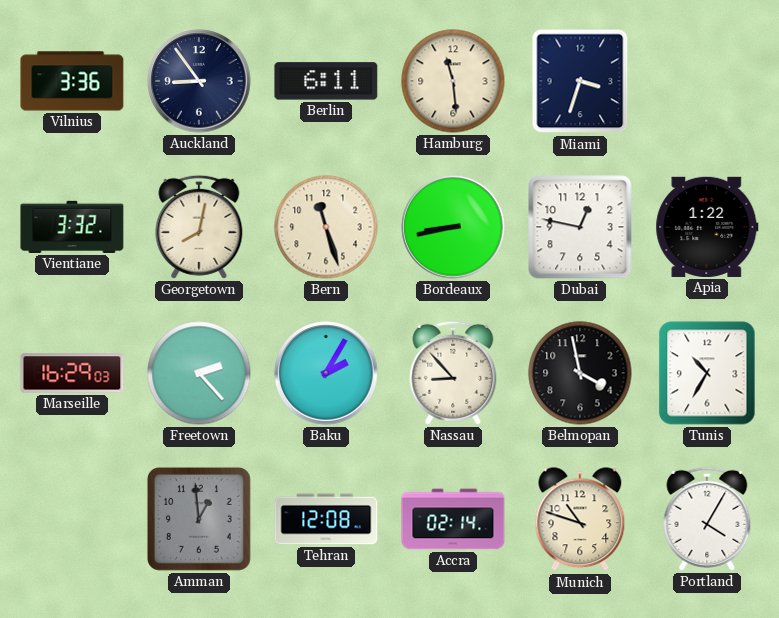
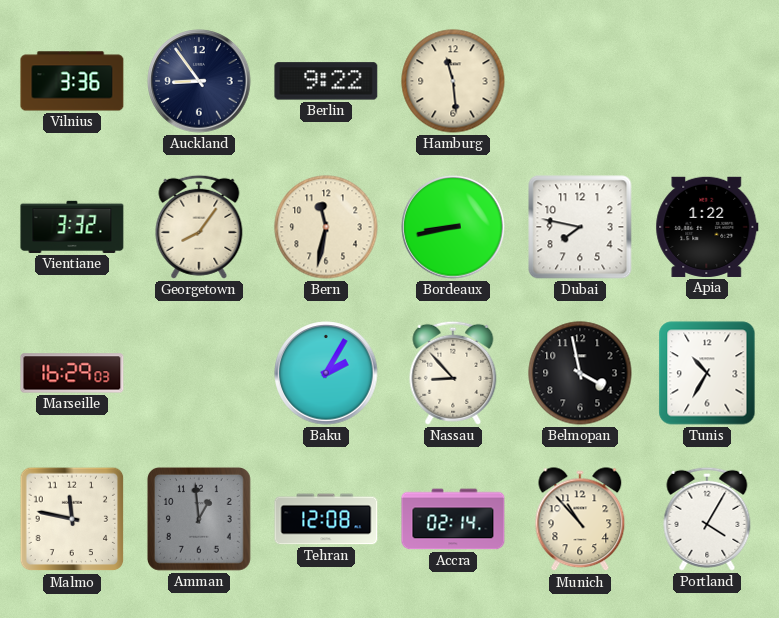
Berlin: 6:11 -> 9:22 (326, 81)
Miami: 3:33 -> none (580, 81)
Georgetown: 8:02 -> 8:06 (199, 227)
Bern: 11:27 -> 11:32 (326, 227)
Dubai: 12:47 -> 7:47 (580, 227)
Freetown: 2:23 -> none (199, 373)
Malmo: none -> 11:47 (72, 519)
Munich: 10:48 -> 10:53 (580, 520)
